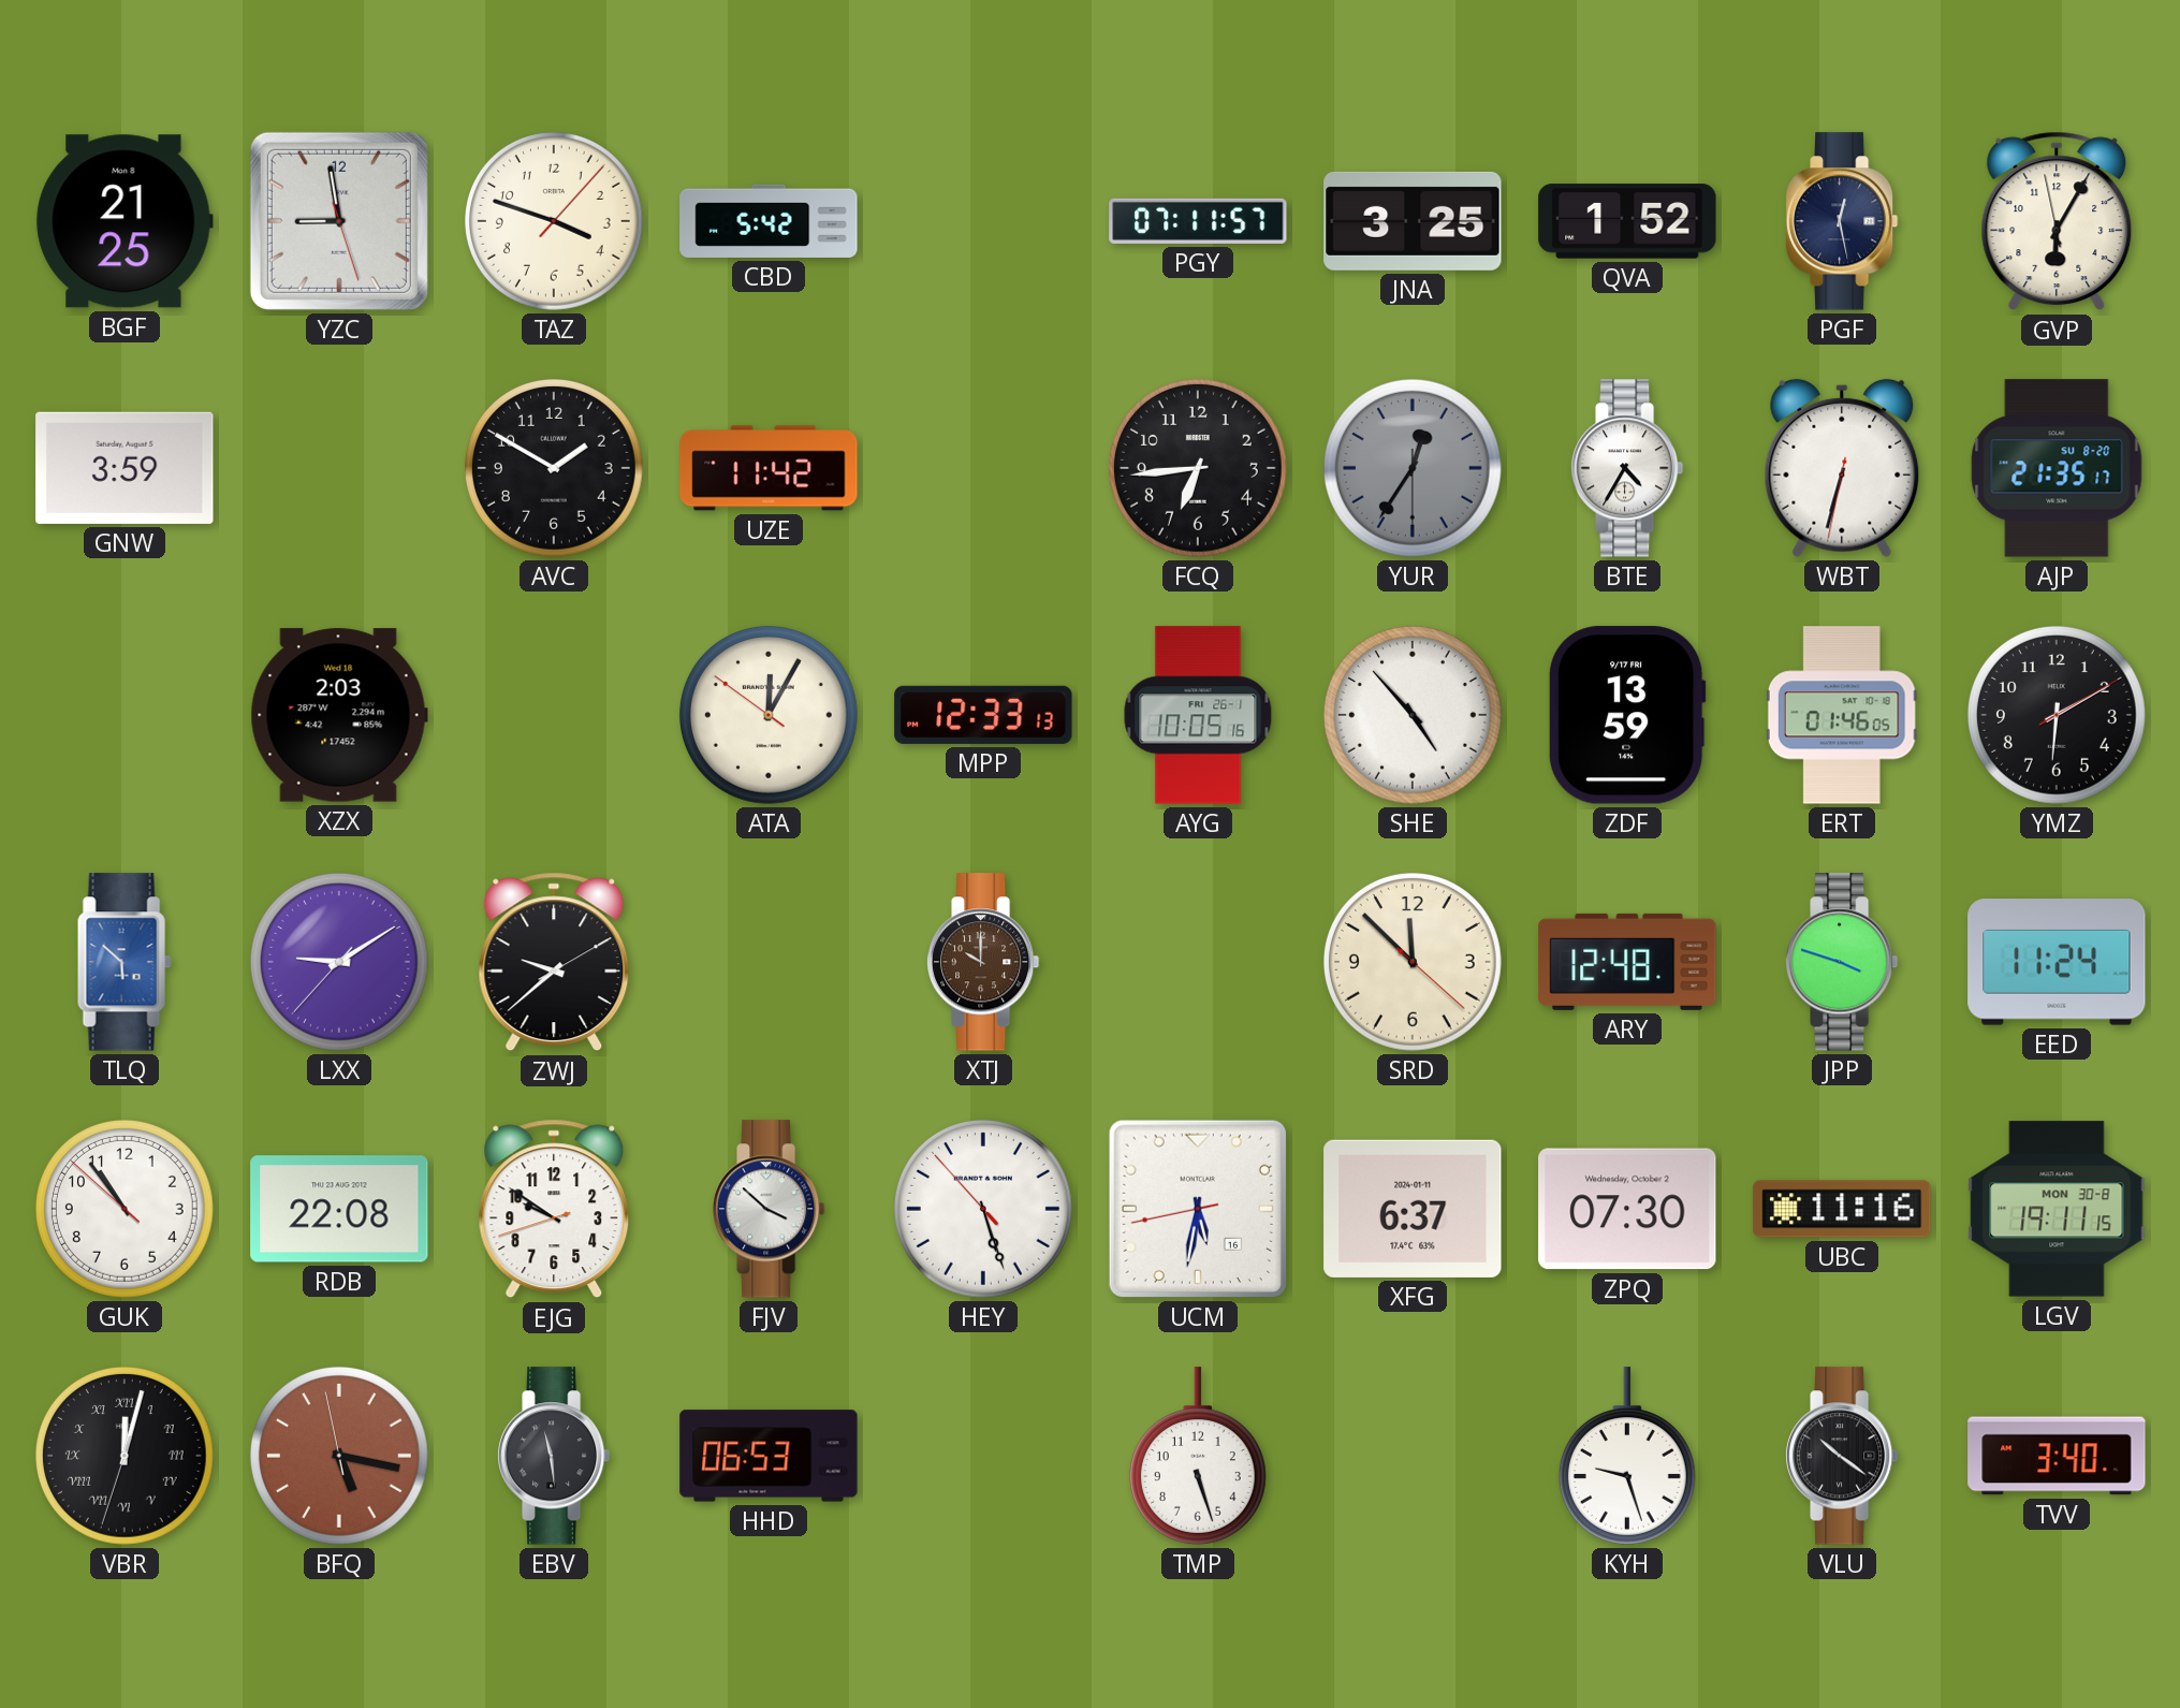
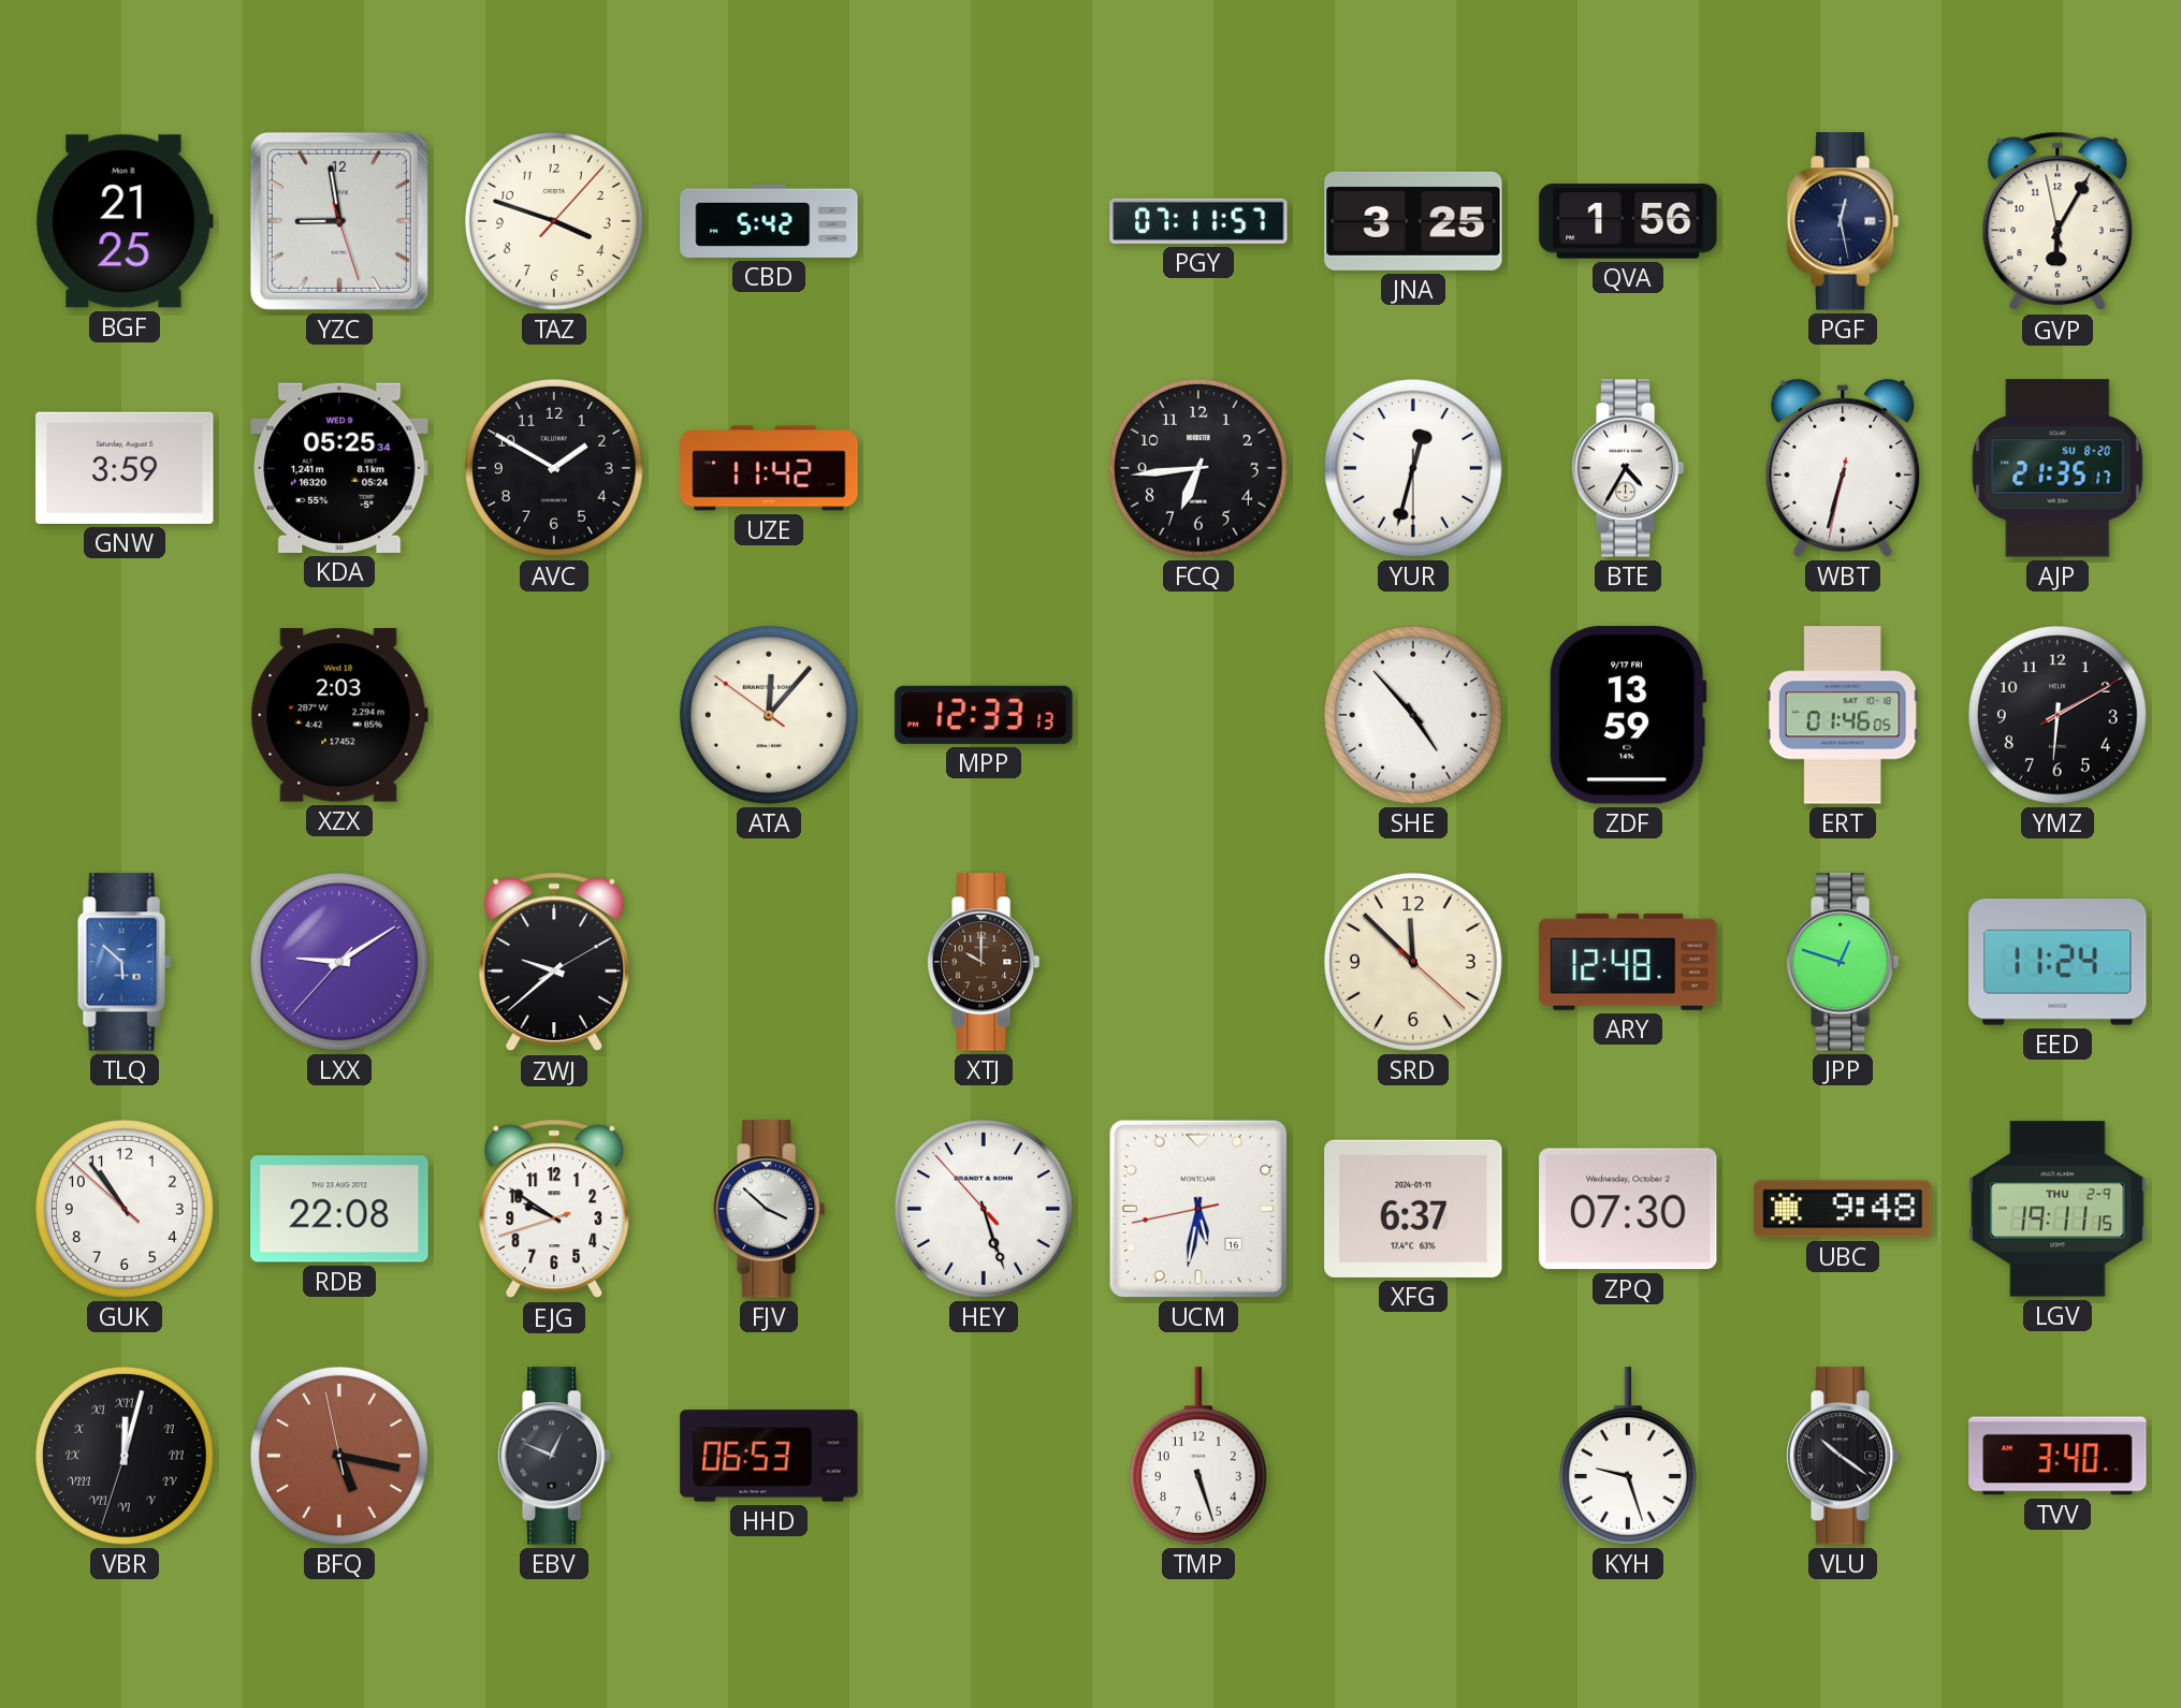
QVA: 1:52 -> 1:56 (1628, 221)
KDA: none -> 05:25 (339, 468)
YUR: 12:35 -> 12:32 (1413, 468)
YUR dial: grey -> white (1413, 468)
ATA: 12:04 -> 12:06 (769, 715)
AYG: 10:05 -> none (1198, 715)
JPP: 3:48 -> 12:48 (1843, 962)
UBC: 11:16 -> 9:48 (1843, 1209)
LGV date: MON 30-8 -> THU 2-9 (2058, 1209)
EBV: 11:29 -> 12:49 (554, 1456)
